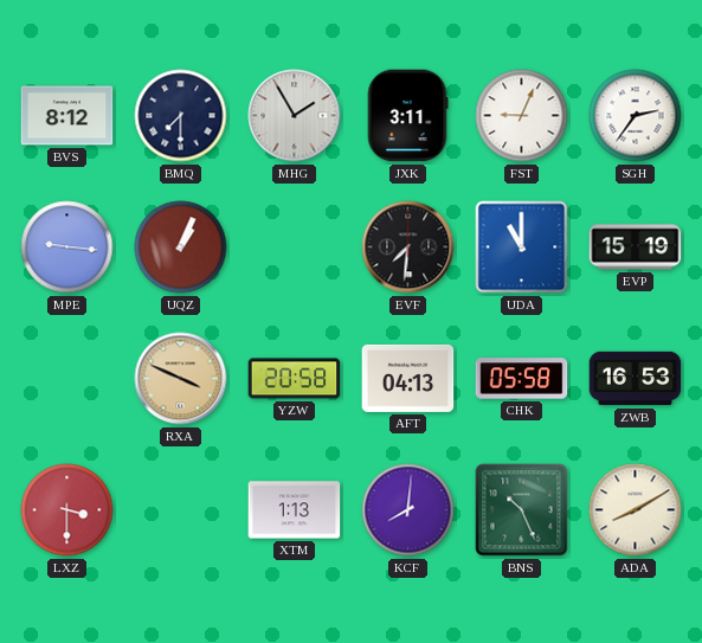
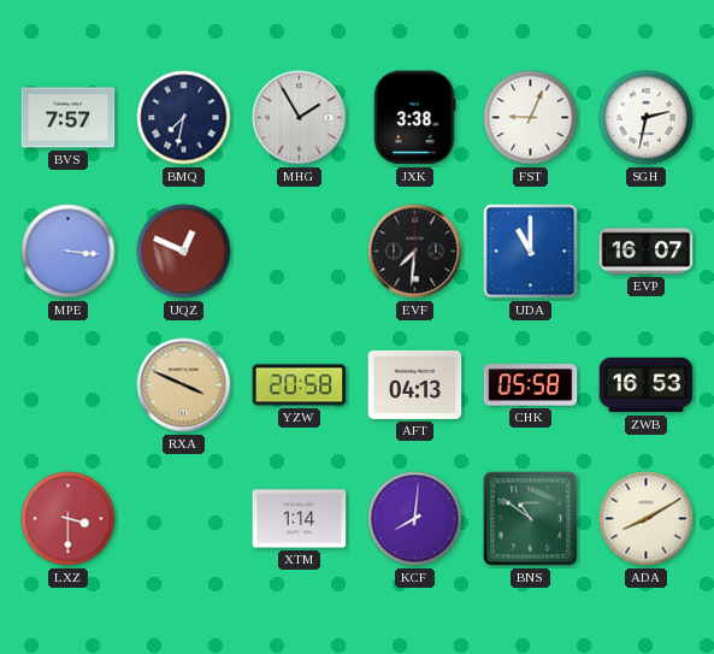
BVS: 8:12 -> 7:57 (69, 118)
BMQ: 7:30 -> 7:32 (184, 118)
JXK: 3:11 -> 3:38 (414, 118)
SGH: 2:36 -> 2:32 (647, 118)
MPE: 9:16 -> 3:16 (69, 252)
UQZ: 1:04 -> 12:49 (184, 252)
EVP: 15:19 -> 16:07 (647, 252)
XTM: 1:13 -> 1:14 (300, 519)
BNS: 10:26 -> 10:51 (531, 519)
